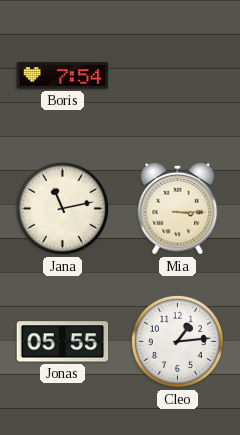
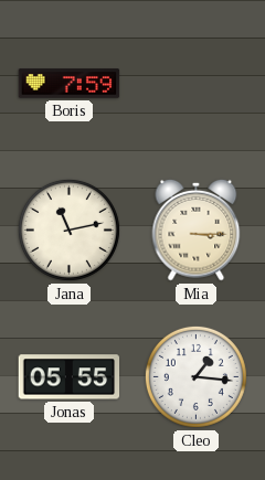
Boris: 7:54 -> 7:59 (70, 84)
Cleo: 1:14 -> 1:16 (195, 376)
